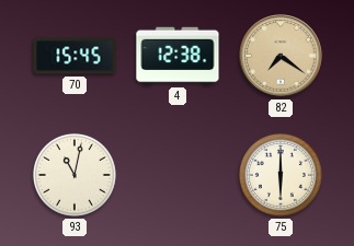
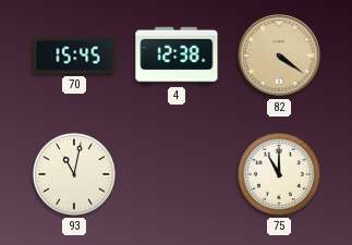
82: 7:21 -> 4:21 (279, 56)
75: 6:00 -> 11:00 (279, 174)
